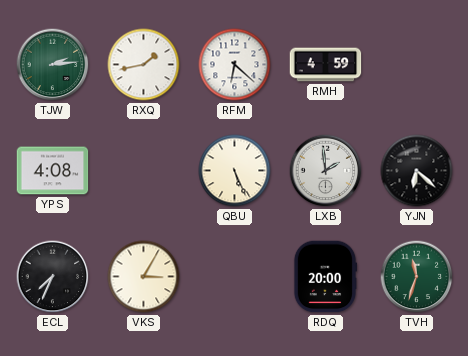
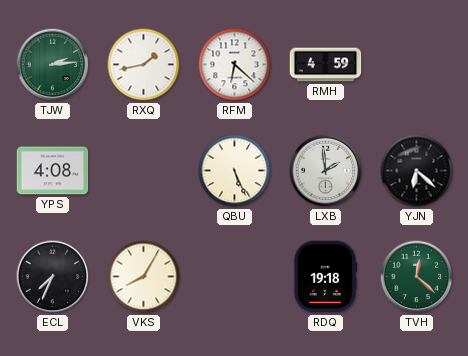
VKS: 3:05 -> 8:05 (144, 277)
RDQ: 20:00 -> 19:18 (325, 277)
TVH: 11:33 -> 12:22 (417, 277)
